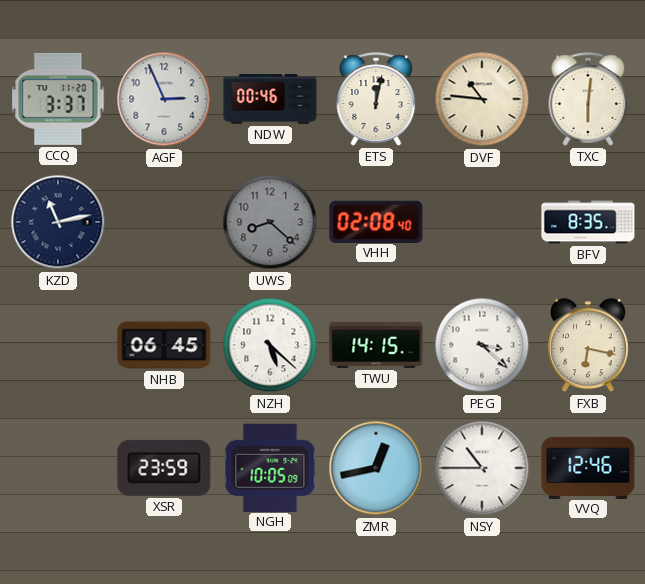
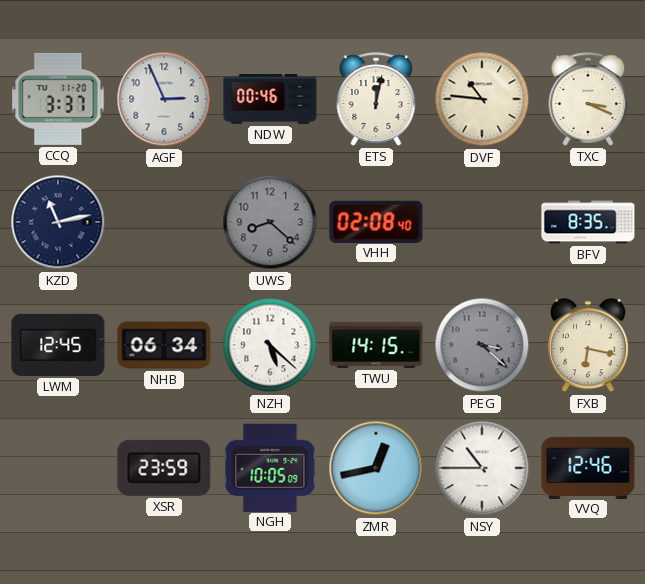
TXC: 6:01 -> 3:19 (588, 99)
LWM: none -> 12:45 (58, 345)
NHB: 06:45 -> 06:34 (164, 345)
PEG dial: white -> grey (482, 345)
